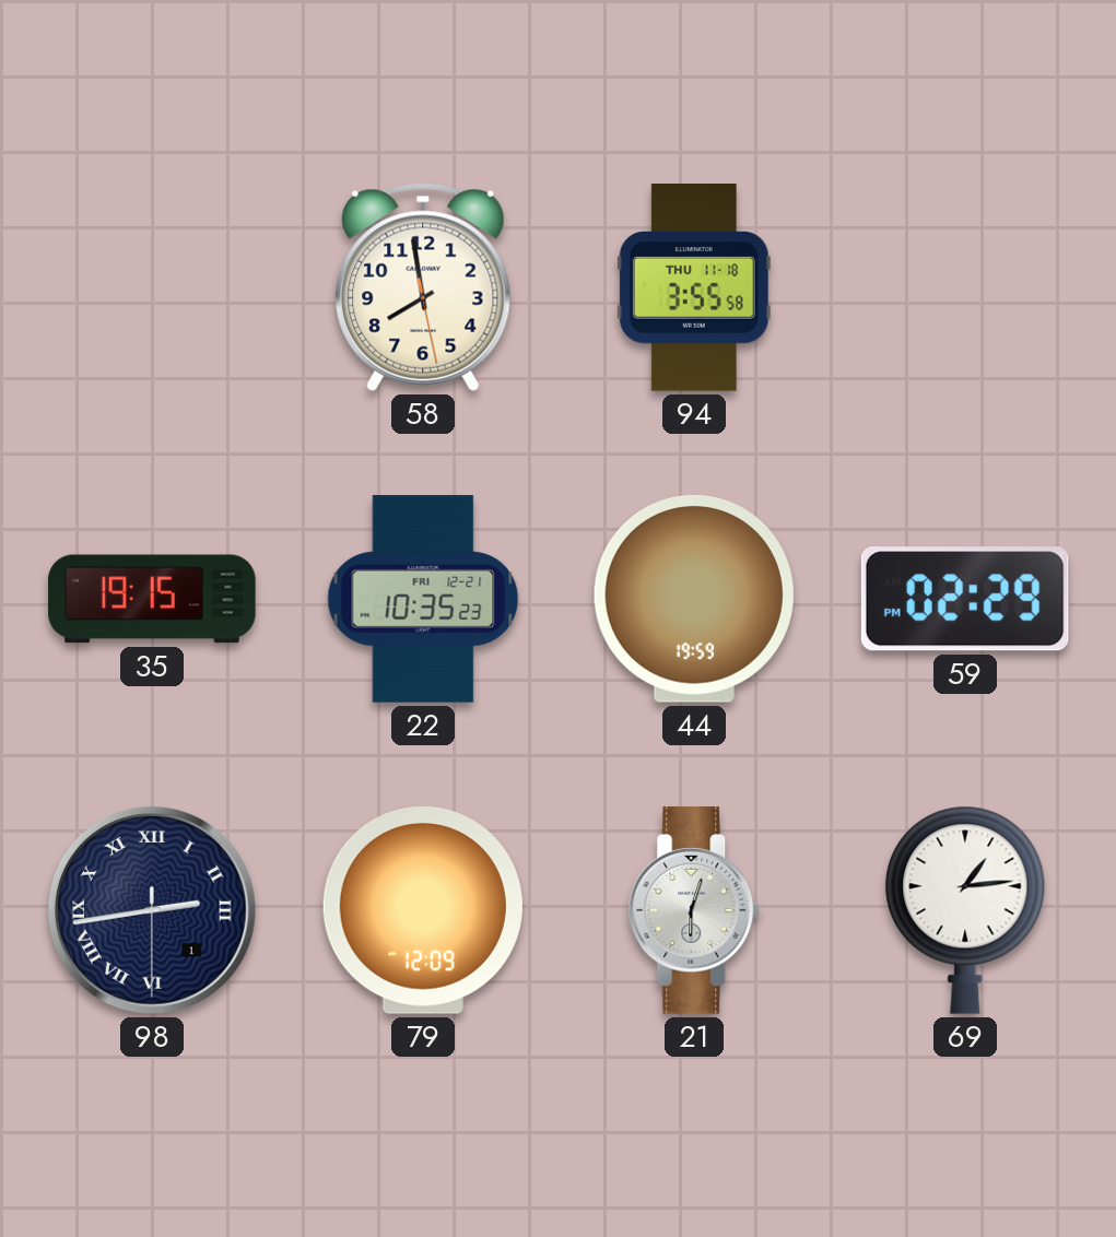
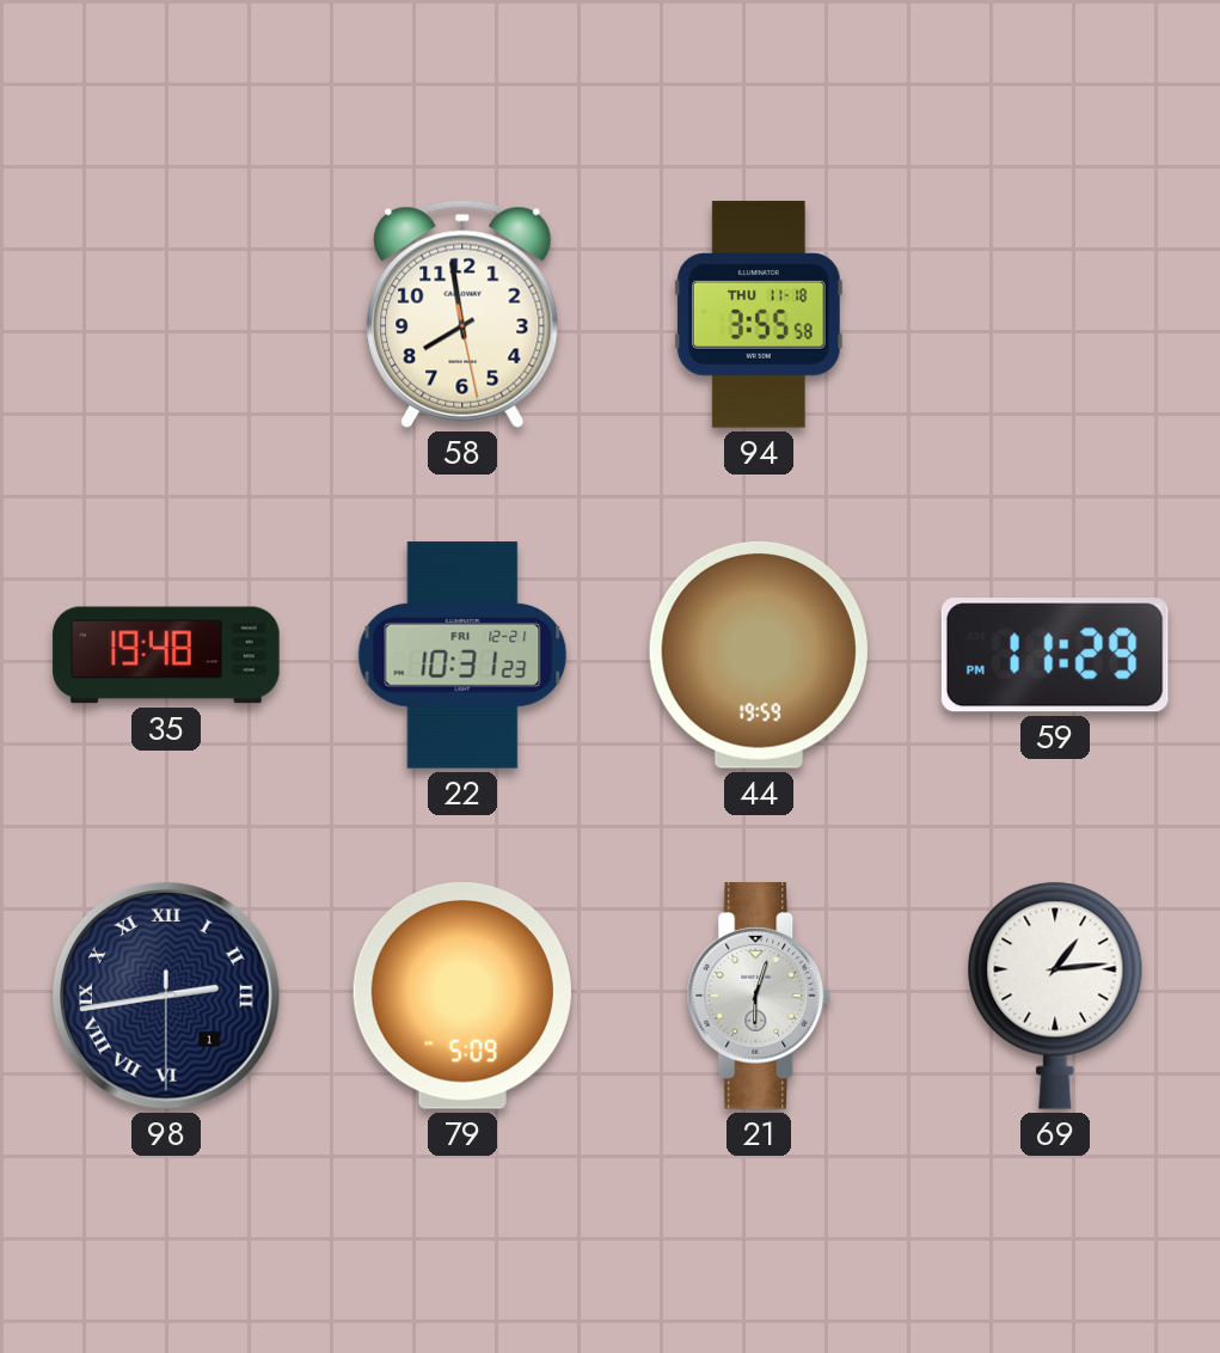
35: 19:15 -> 19:48 (166, 655)
22: 10:35 -> 10:31 (462, 655)
59: 02:29 -> 11:29 (1055, 655)
79: 12:09 -> 5:09 (462, 997)
